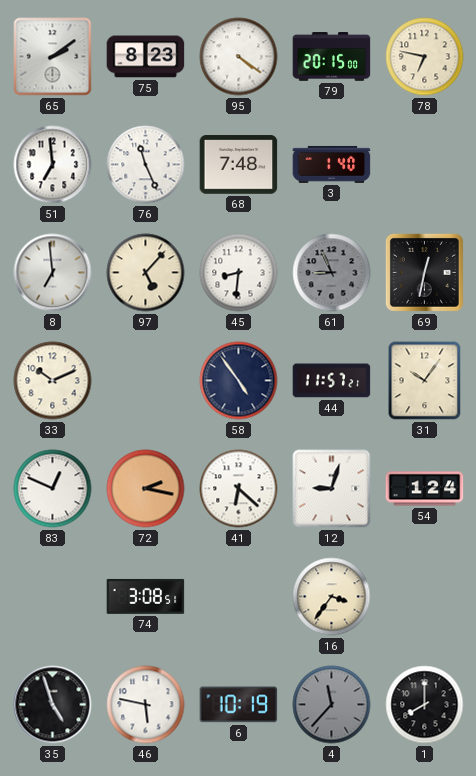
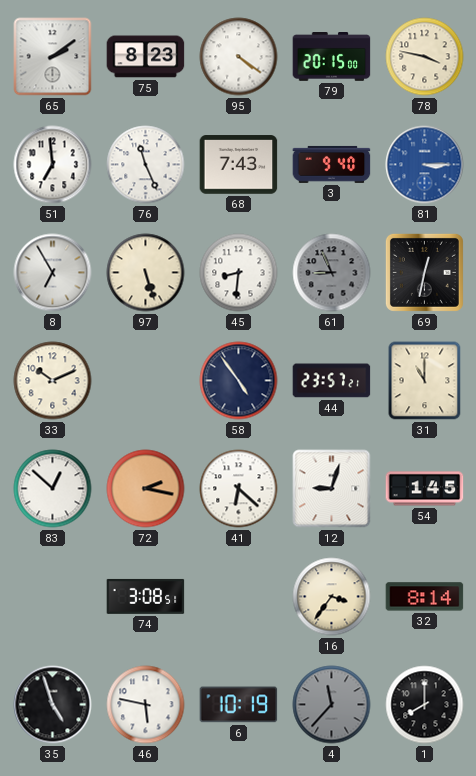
78: 6:47 -> 3:47 (425, 57)
68: 7:48 -> 7:43 (239, 165)
3: 1:40 -> 9:40 (332, 164)
81: none -> 3:15 (425, 165)
8: 6:59 -> 6:55 (53, 273)
97: 5:07 -> 5:27 (146, 273)
44: 11:57 -> 23:57 (332, 381)
31: 10:06 -> 11:00 (425, 381)
83: 12:49 -> 12:52 (53, 489)
54: 1:24 -> 1:45 (425, 489)
32: none -> 8:14 (425, 597)
